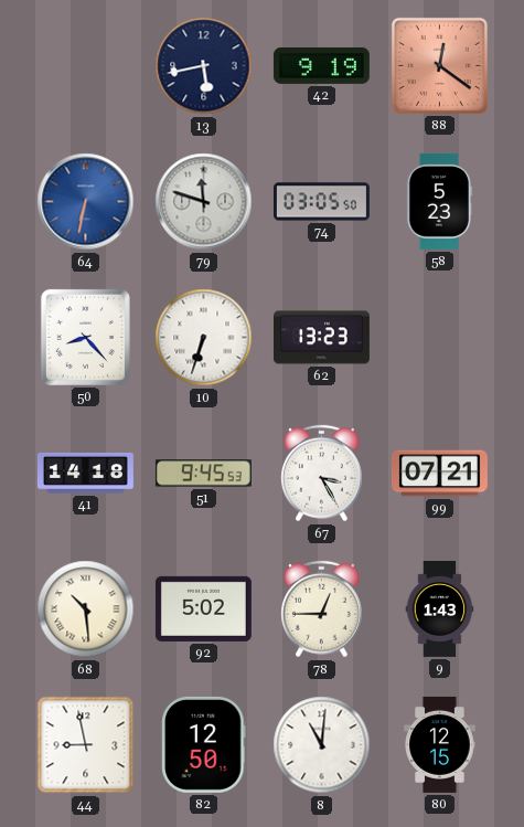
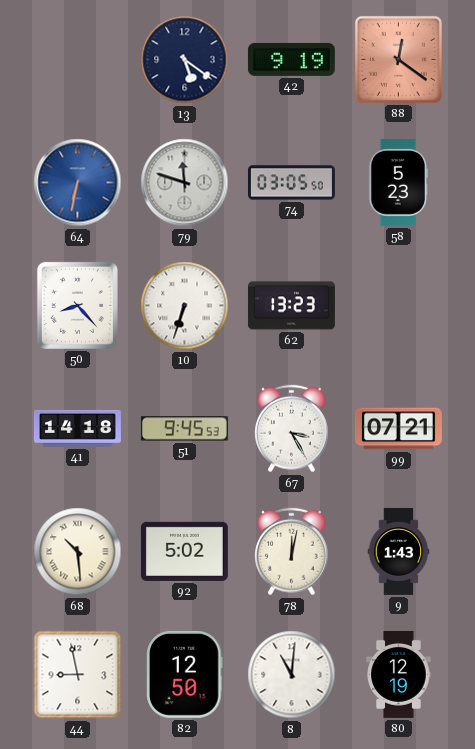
13: 5:43 -> 5:21 (185, 60)
78: 12:45 -> 12:02 (292, 552)
80: 12:15 -> 12:19 (399, 674)
